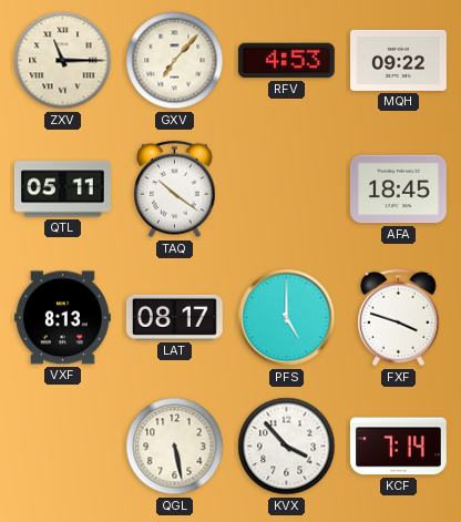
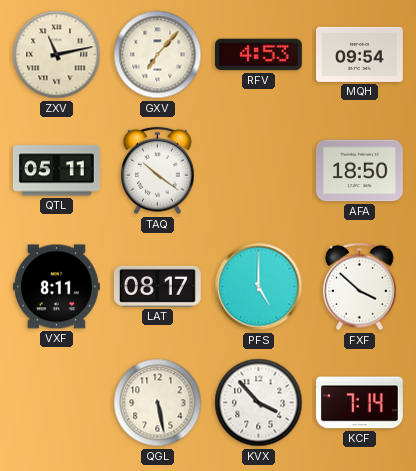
ZXV: 11:15 -> 11:13 (57, 55)
MQH: 09:22 -> 09:54 (360, 54)
AFA: 18:45 -> 18:50 (359, 171)
VXF: 8:13 -> 8:11 (57, 287)
FXF: 3:48 -> 3:52 (360, 287)
